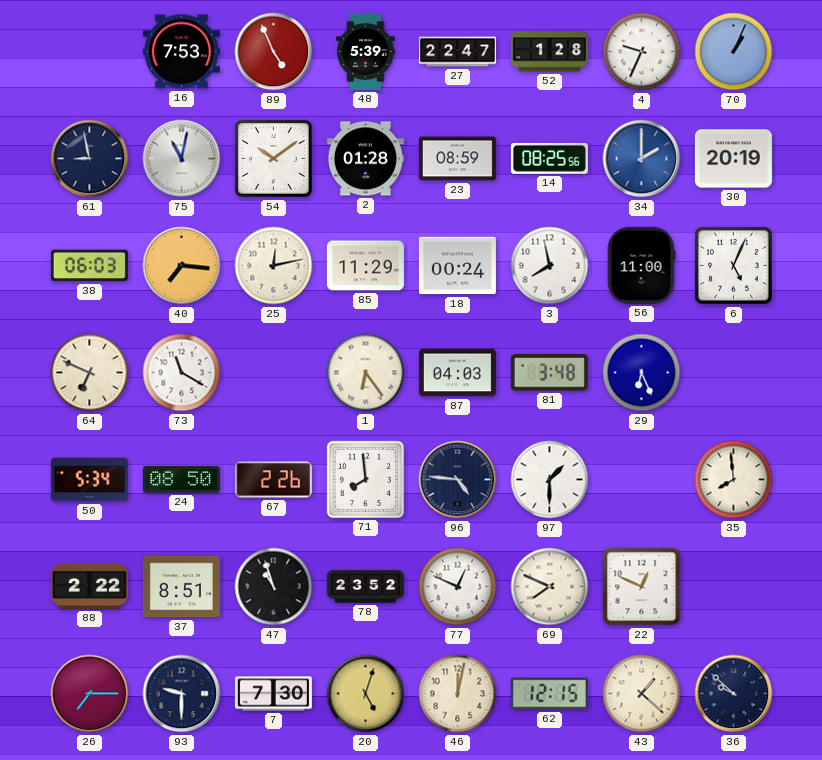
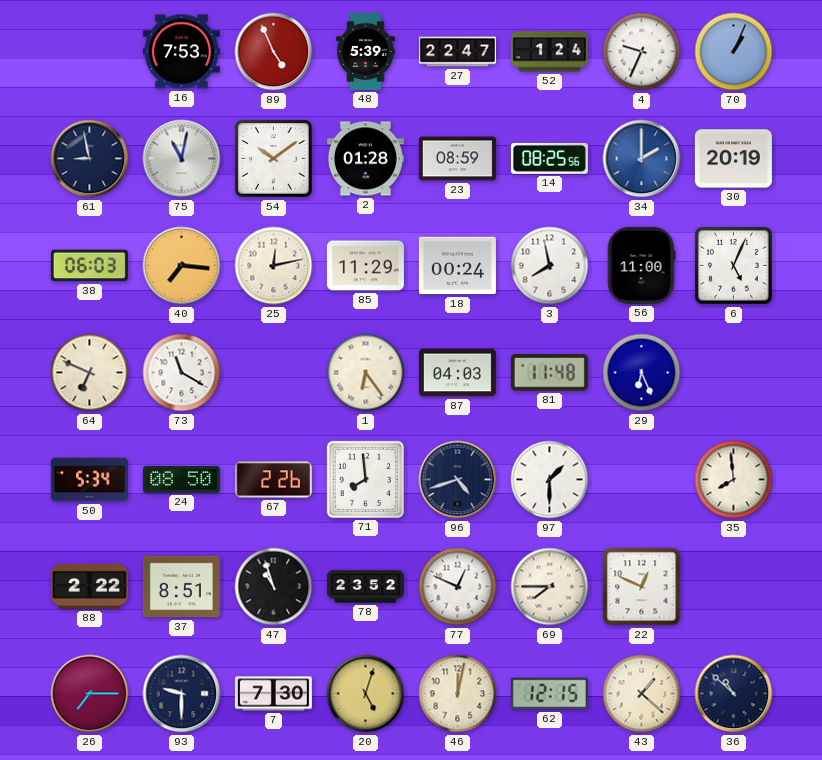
52: 1:28 -> 1:24 (549, 52)
81: 3:48 -> 11:48 (549, 373)
96: 4:46 -> 4:42 (458, 480)
69: 7:49 -> 7:45 (550, 587)
36: 9:52 -> 10:52 (734, 694)
